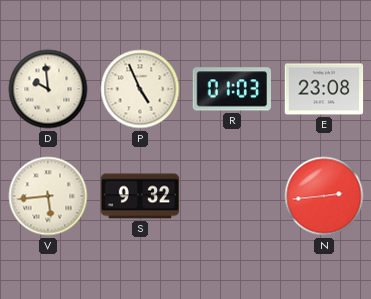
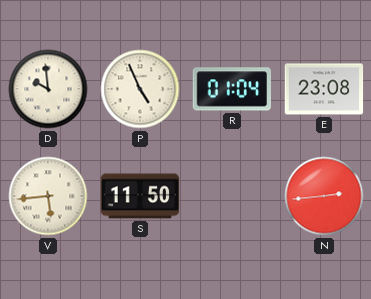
R: 01:03 -> 01:04 (231, 89)
S: 9:32 -> 11:50 (140, 196)
